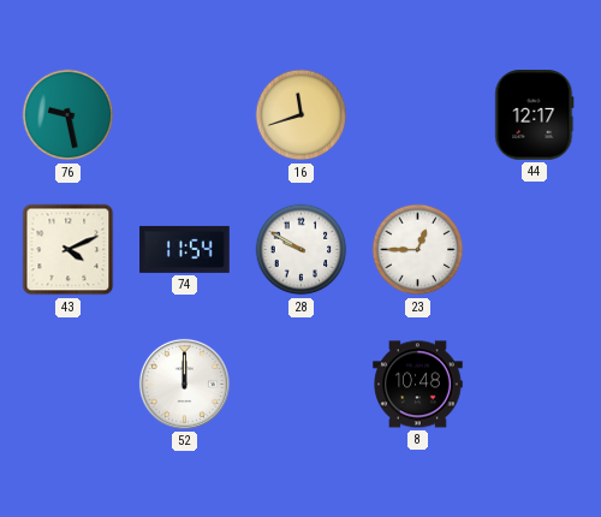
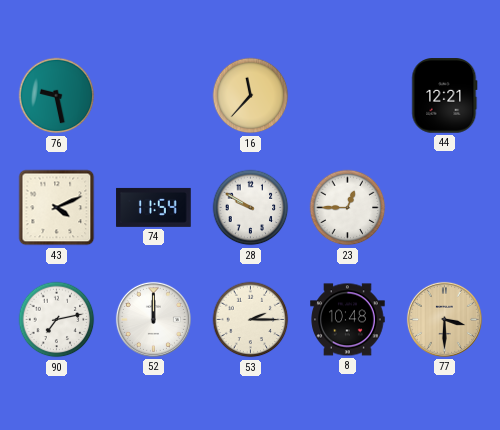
16: 11:42 -> 11:37 (251, 96)
44: 12:17 -> 12:21 (445, 96)
90: none -> 7:13 (57, 320)
53: none -> 2:15 (251, 320)
77: none -> 3:30 (444, 319)
